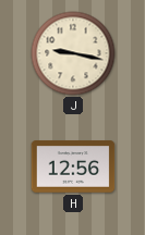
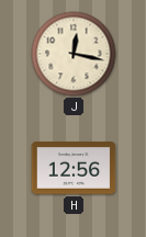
J: 9:17 -> 12:17 (74, 54)
